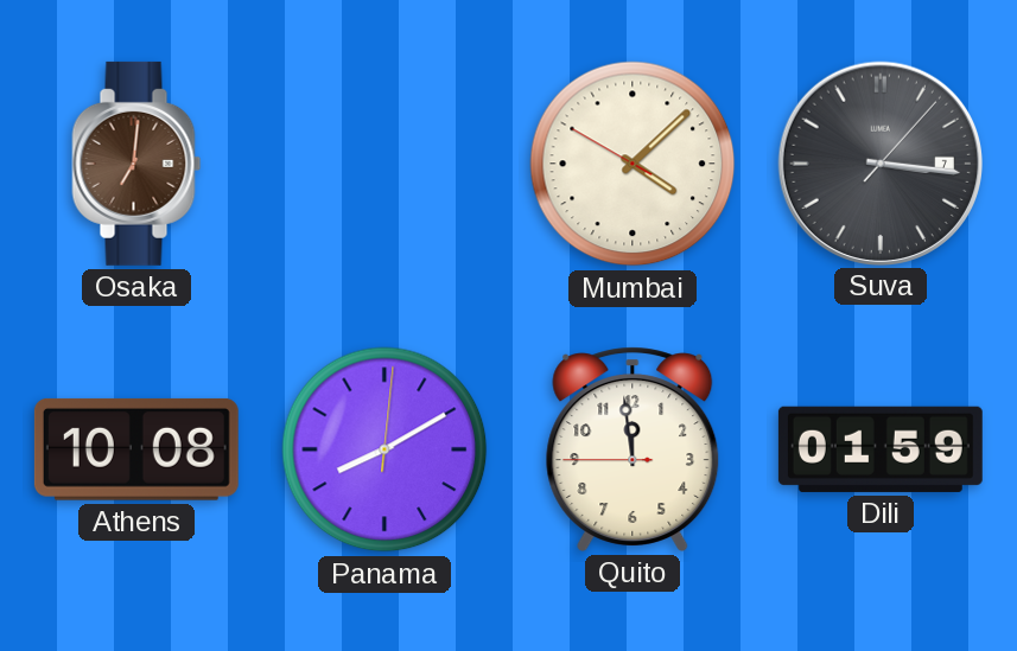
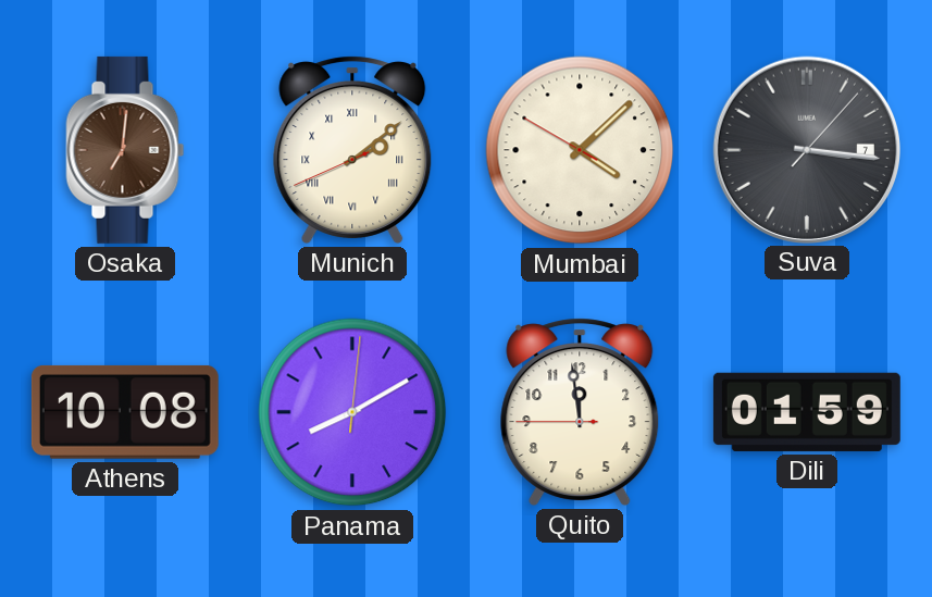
Munich: none -> 2:08 (352, 150)
